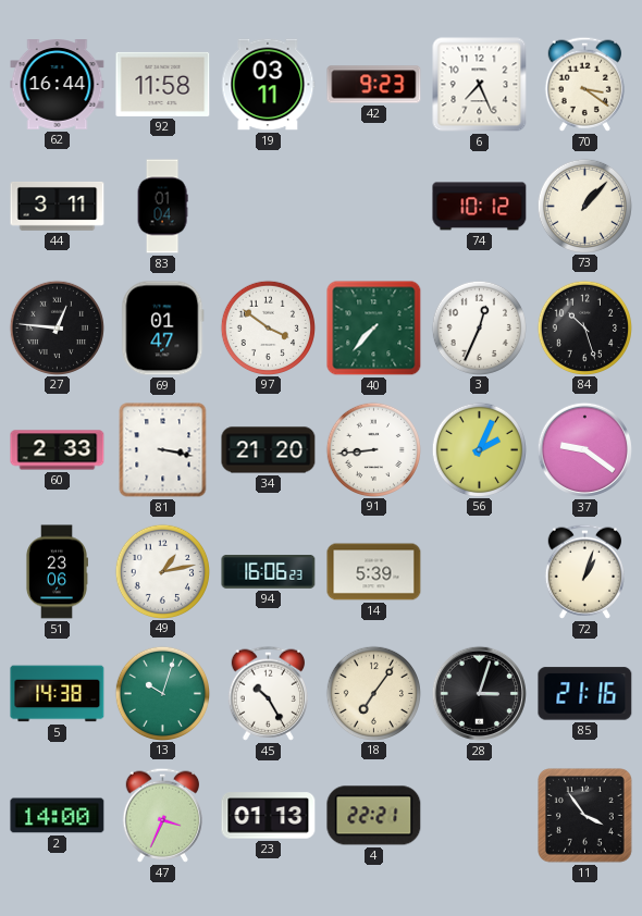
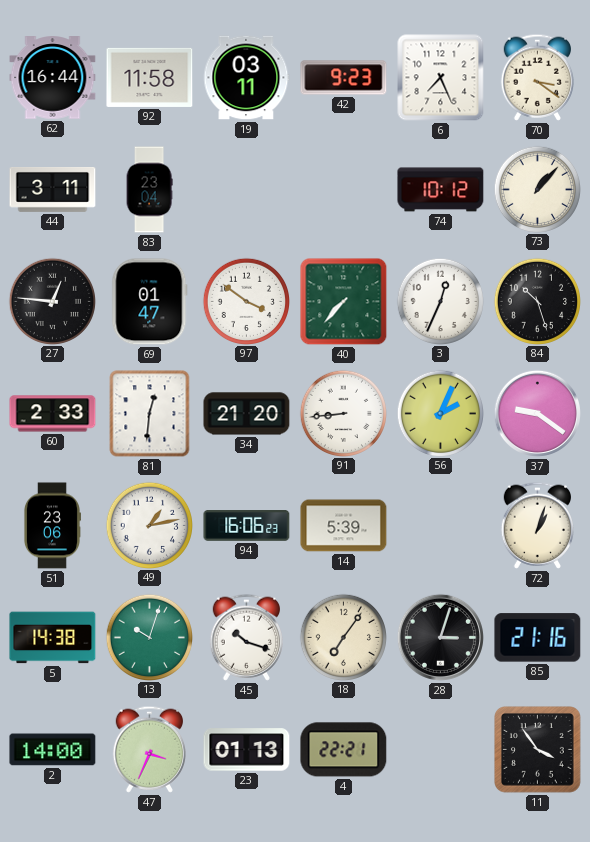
83: 01:04 -> 23:04 (149, 190)
81: 3:17 -> 12:31 (150, 414)
45: 10:25 -> 10:18 (246, 637)
